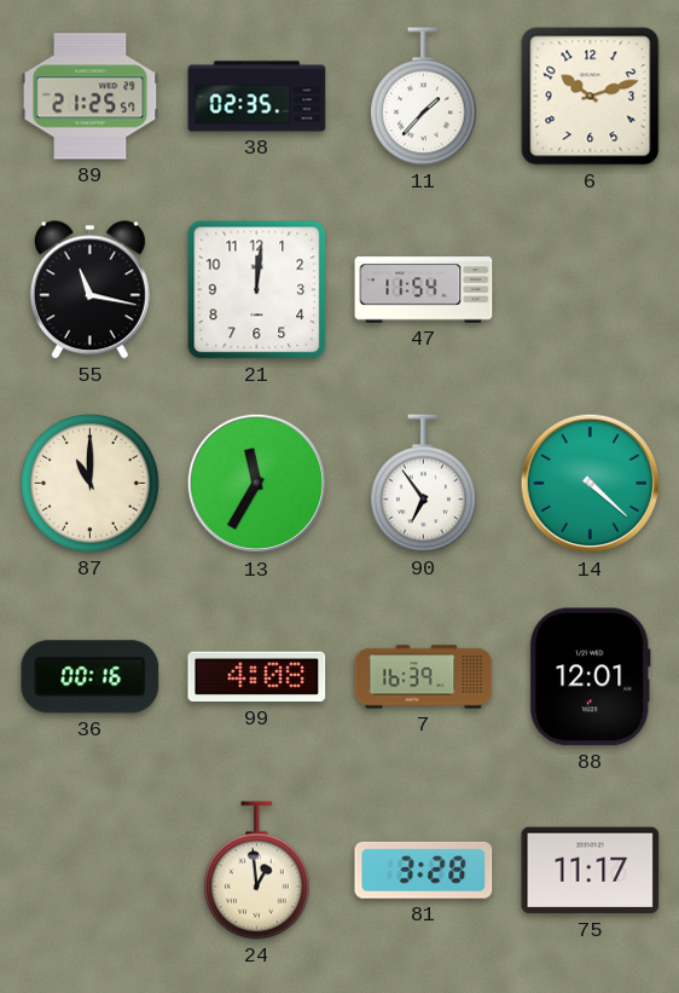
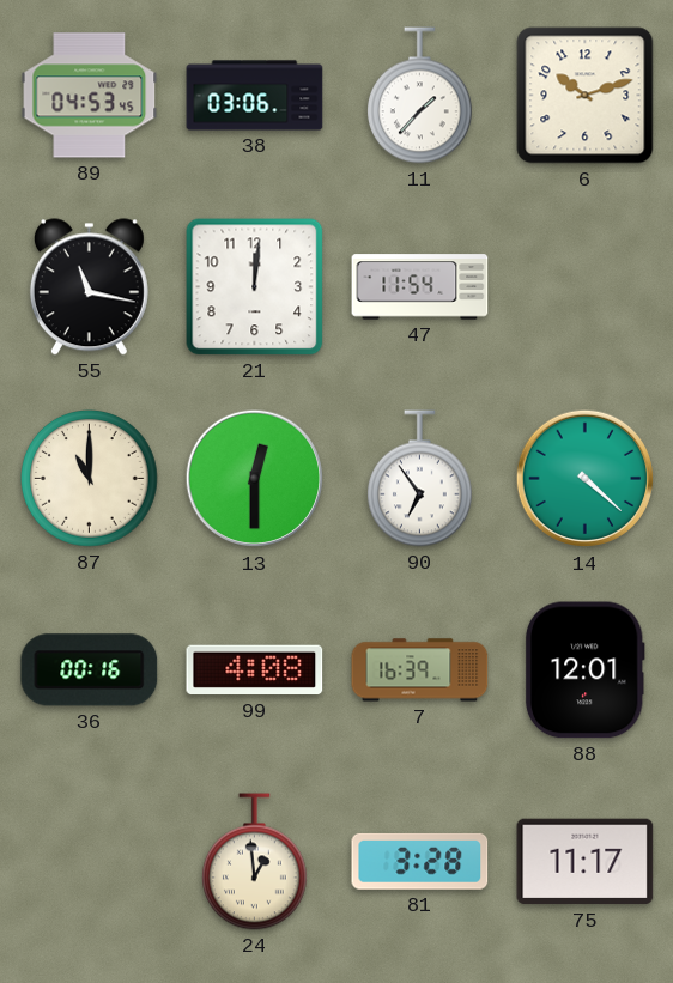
89: 21:25 -> 04:53 (90, 96)
38: 02:35 -> 03:06 (255, 96)
13: 11:35 -> 12:30 (255, 479)
